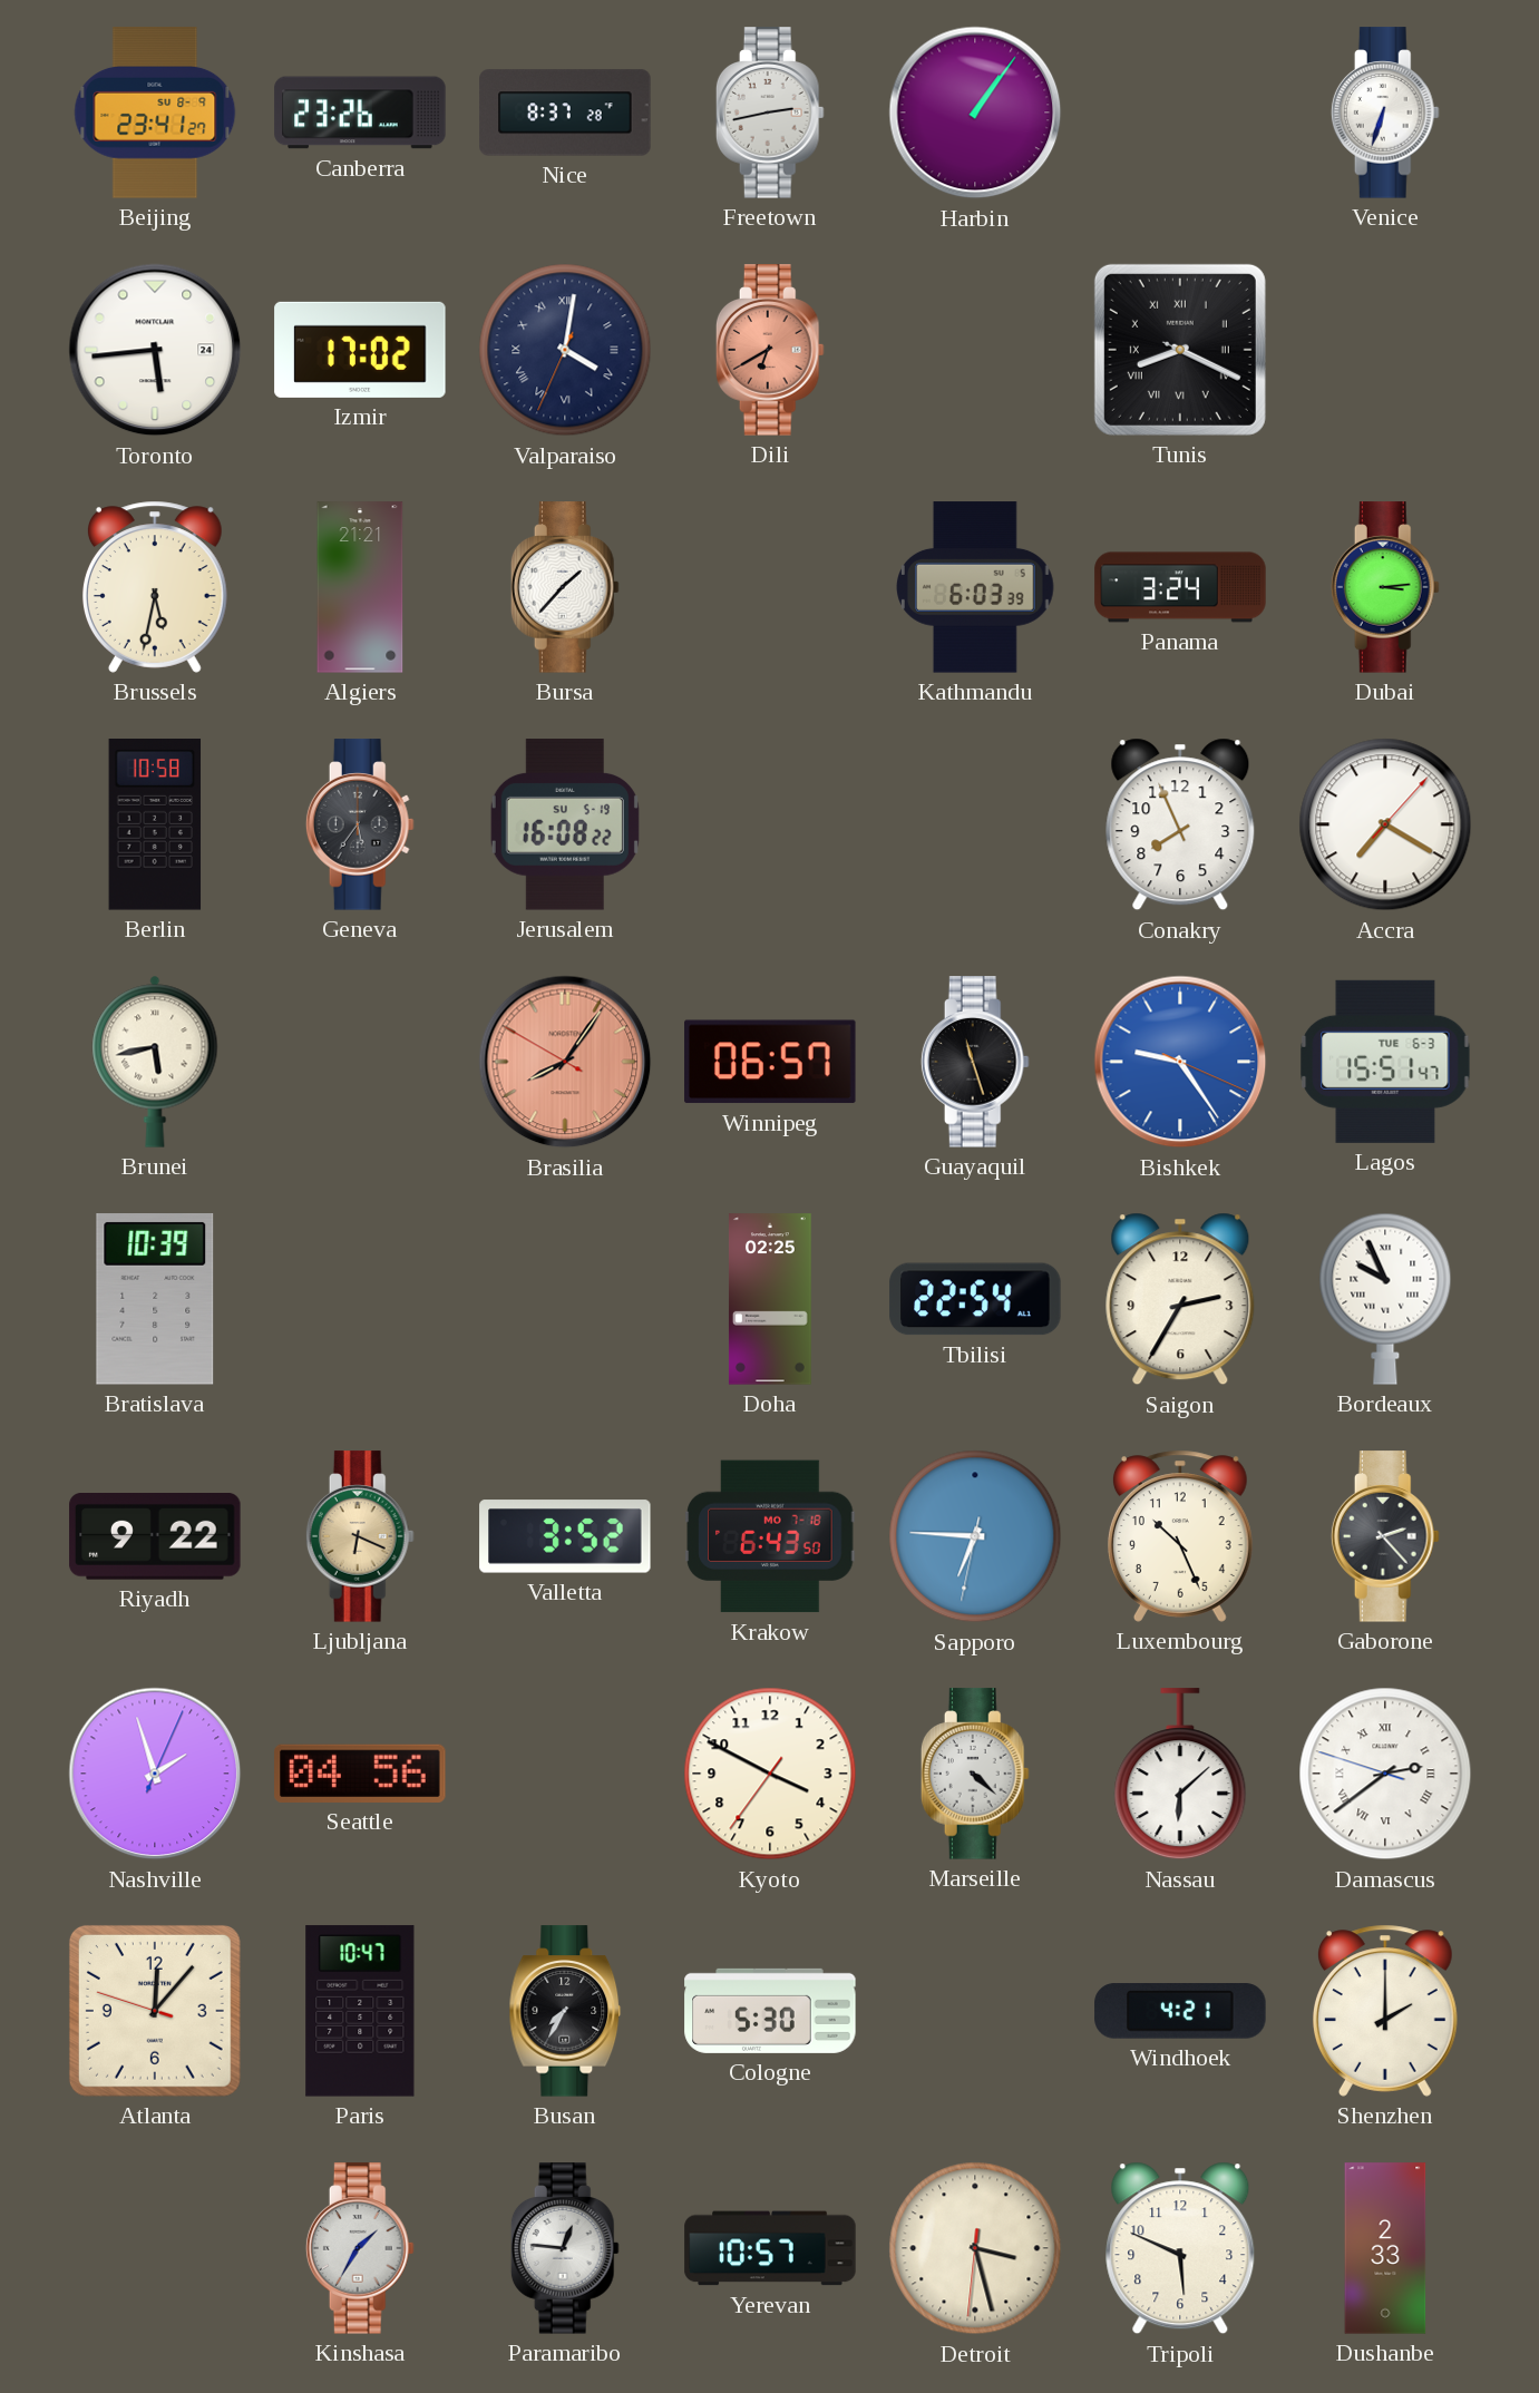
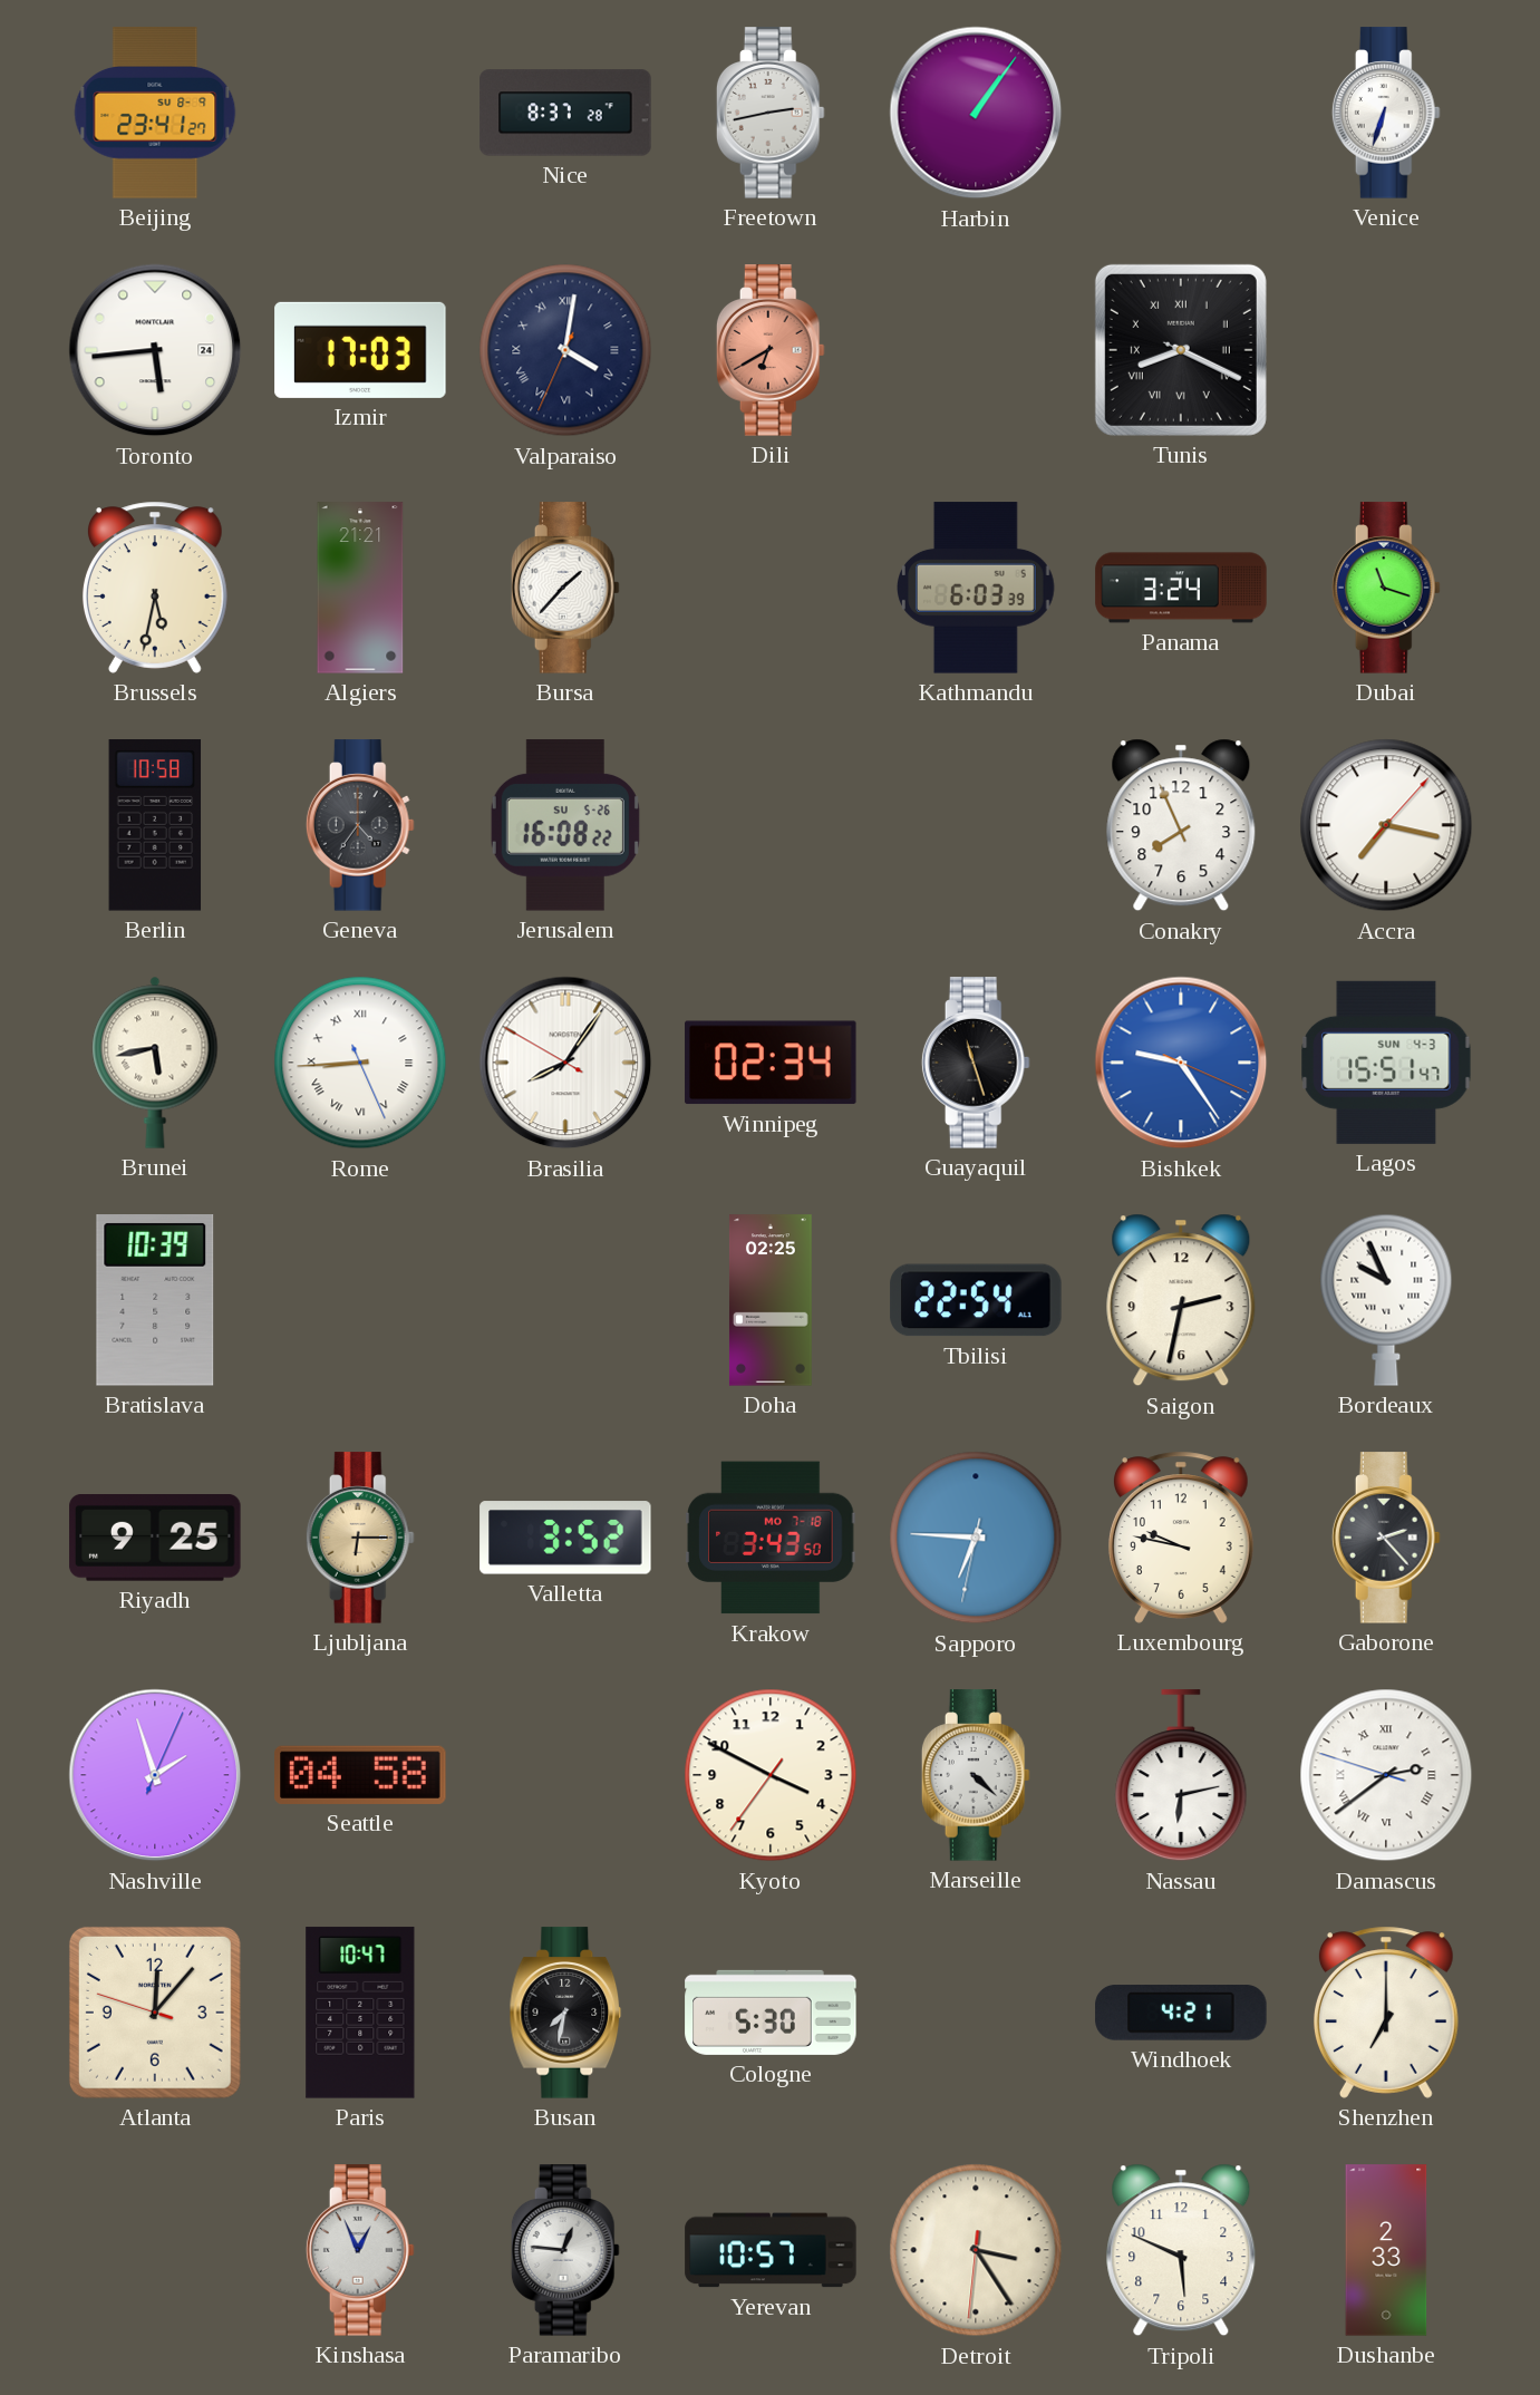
Canberra: 23:26 -> none (360, 113)
Izmir: 17:02 -> 17:03 (360, 350)
Dubai: 3:14 -> 11:18 (1386, 588)
Geneva: 5:36 -> 4:36 (360, 825)
Jerusalem date: SU 5-19 -> SU 5-26 (565, 825)
Accra: 7:20 -> 7:17 (1386, 825)
Rome: none -> 8:44 (360, 1063)
Brasilia dial: salmon -> white (565, 1063)
Winnipeg: 06:57 -> 02:34 (771, 1063)
Lagos date: TUE 6-3 -> SUN 4-3 (1386, 1063)
Saigon: 2:35 -> 2:32 (1181, 1300)
Riyadh: 9:22 -> 9:25 (155, 1539)
Ljubljana: 6:19 -> 6:15 (360, 1538)
Krakow: 6:43 -> 3:43 (771, 1538)
Luxembourg: 10:26 -> 9:47 (1181, 1538)
Seattle: 04:56 -> 04:58 (360, 1775)
Nassau: 6:08 -> 6:13 (1181, 1776)
Busan: 7:35 -> 7:32 (565, 2013)
Shenzhen: 2:00 -> 7:00 (1386, 2013)
Kinshasa: 1:35 -> 12:56 (360, 2250)
Detroit: 3:27 -> 3:24 (976, 2250)
